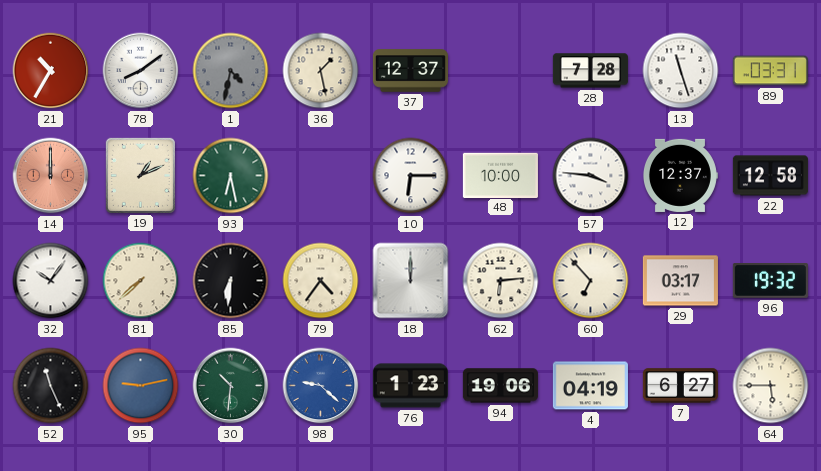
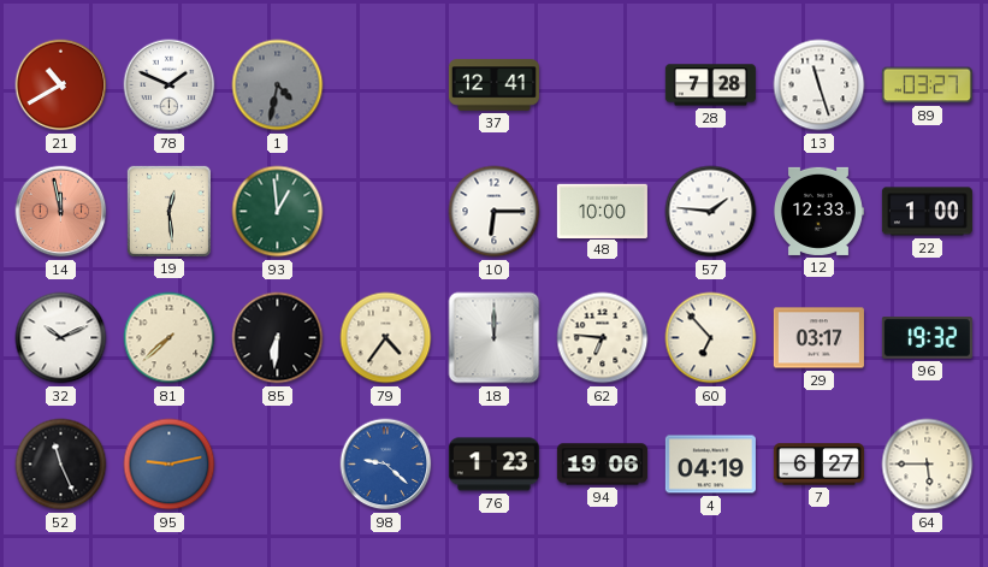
21: 10:35 -> 10:40 (61, 85)
78: 8:09 -> 1:49 (170, 85)
36: 1:28 -> none (321, 71)
37: 12:37 -> 12:41 (493, 85)
89: 03:31 -> 03:27 (927, 85)
14: 12:00 -> 11:58 (61, 212)
19: 1:11 -> 12:29 (168, 211)
93: 6:28 -> 12:59 (278, 212)
57: 3:46 -> 1:46 (711, 212)
12: 12:37 -> 12:33 (818, 211)
22: 12:58 -> 1:00 (927, 212)
32: 10:06 -> 10:11 (61, 338)
62: 6:14 -> 6:46 (603, 338)
30: 10:31 -> none (231, 386)
